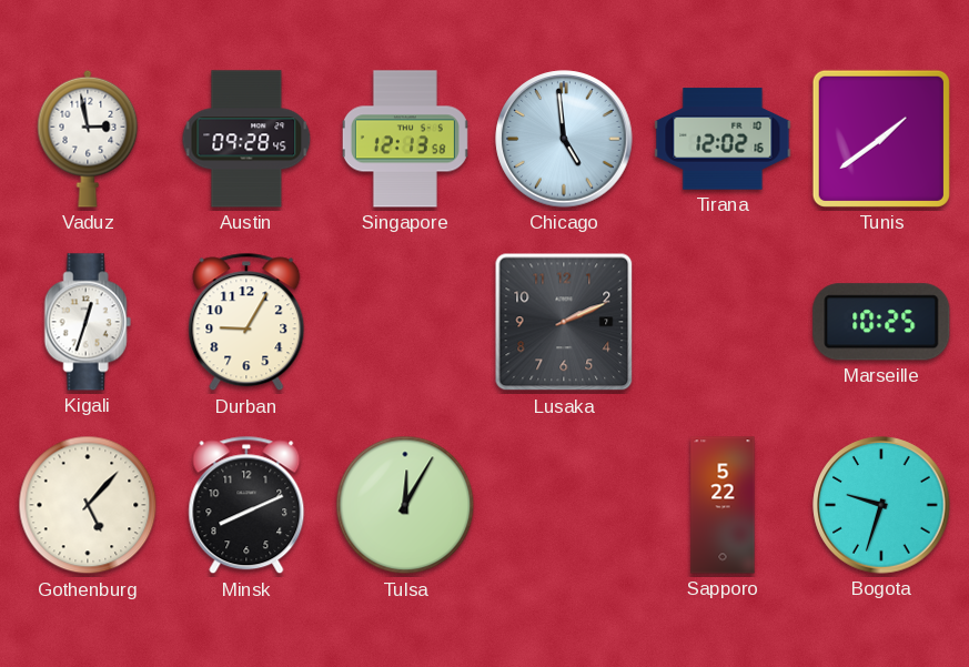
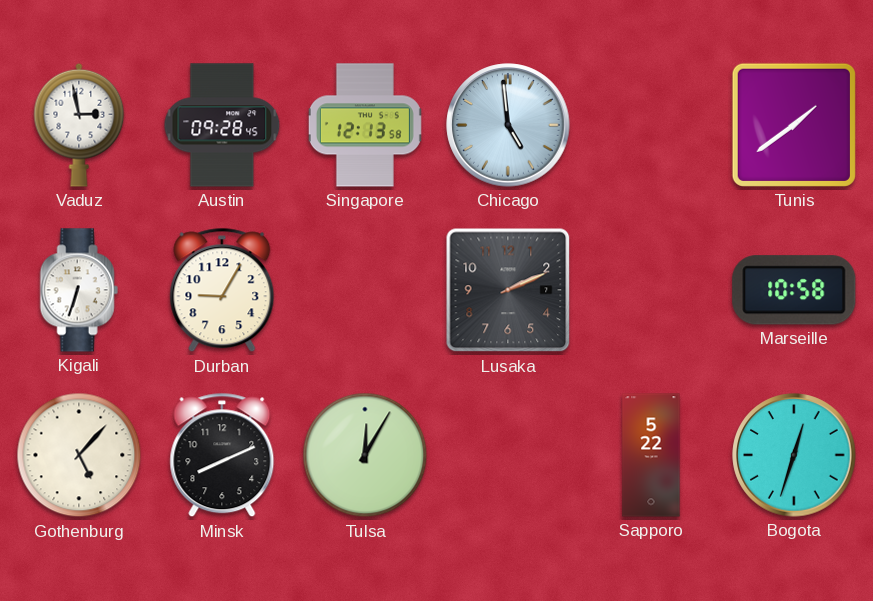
Tirana: 12:02 -> none (723, 139)
Kigali: 12:33 -> 6:33 (79, 290)
Marseille: 10:25 -> 10:58 (794, 290)
Bogota: 9:33 -> 12:33 (794, 455)
